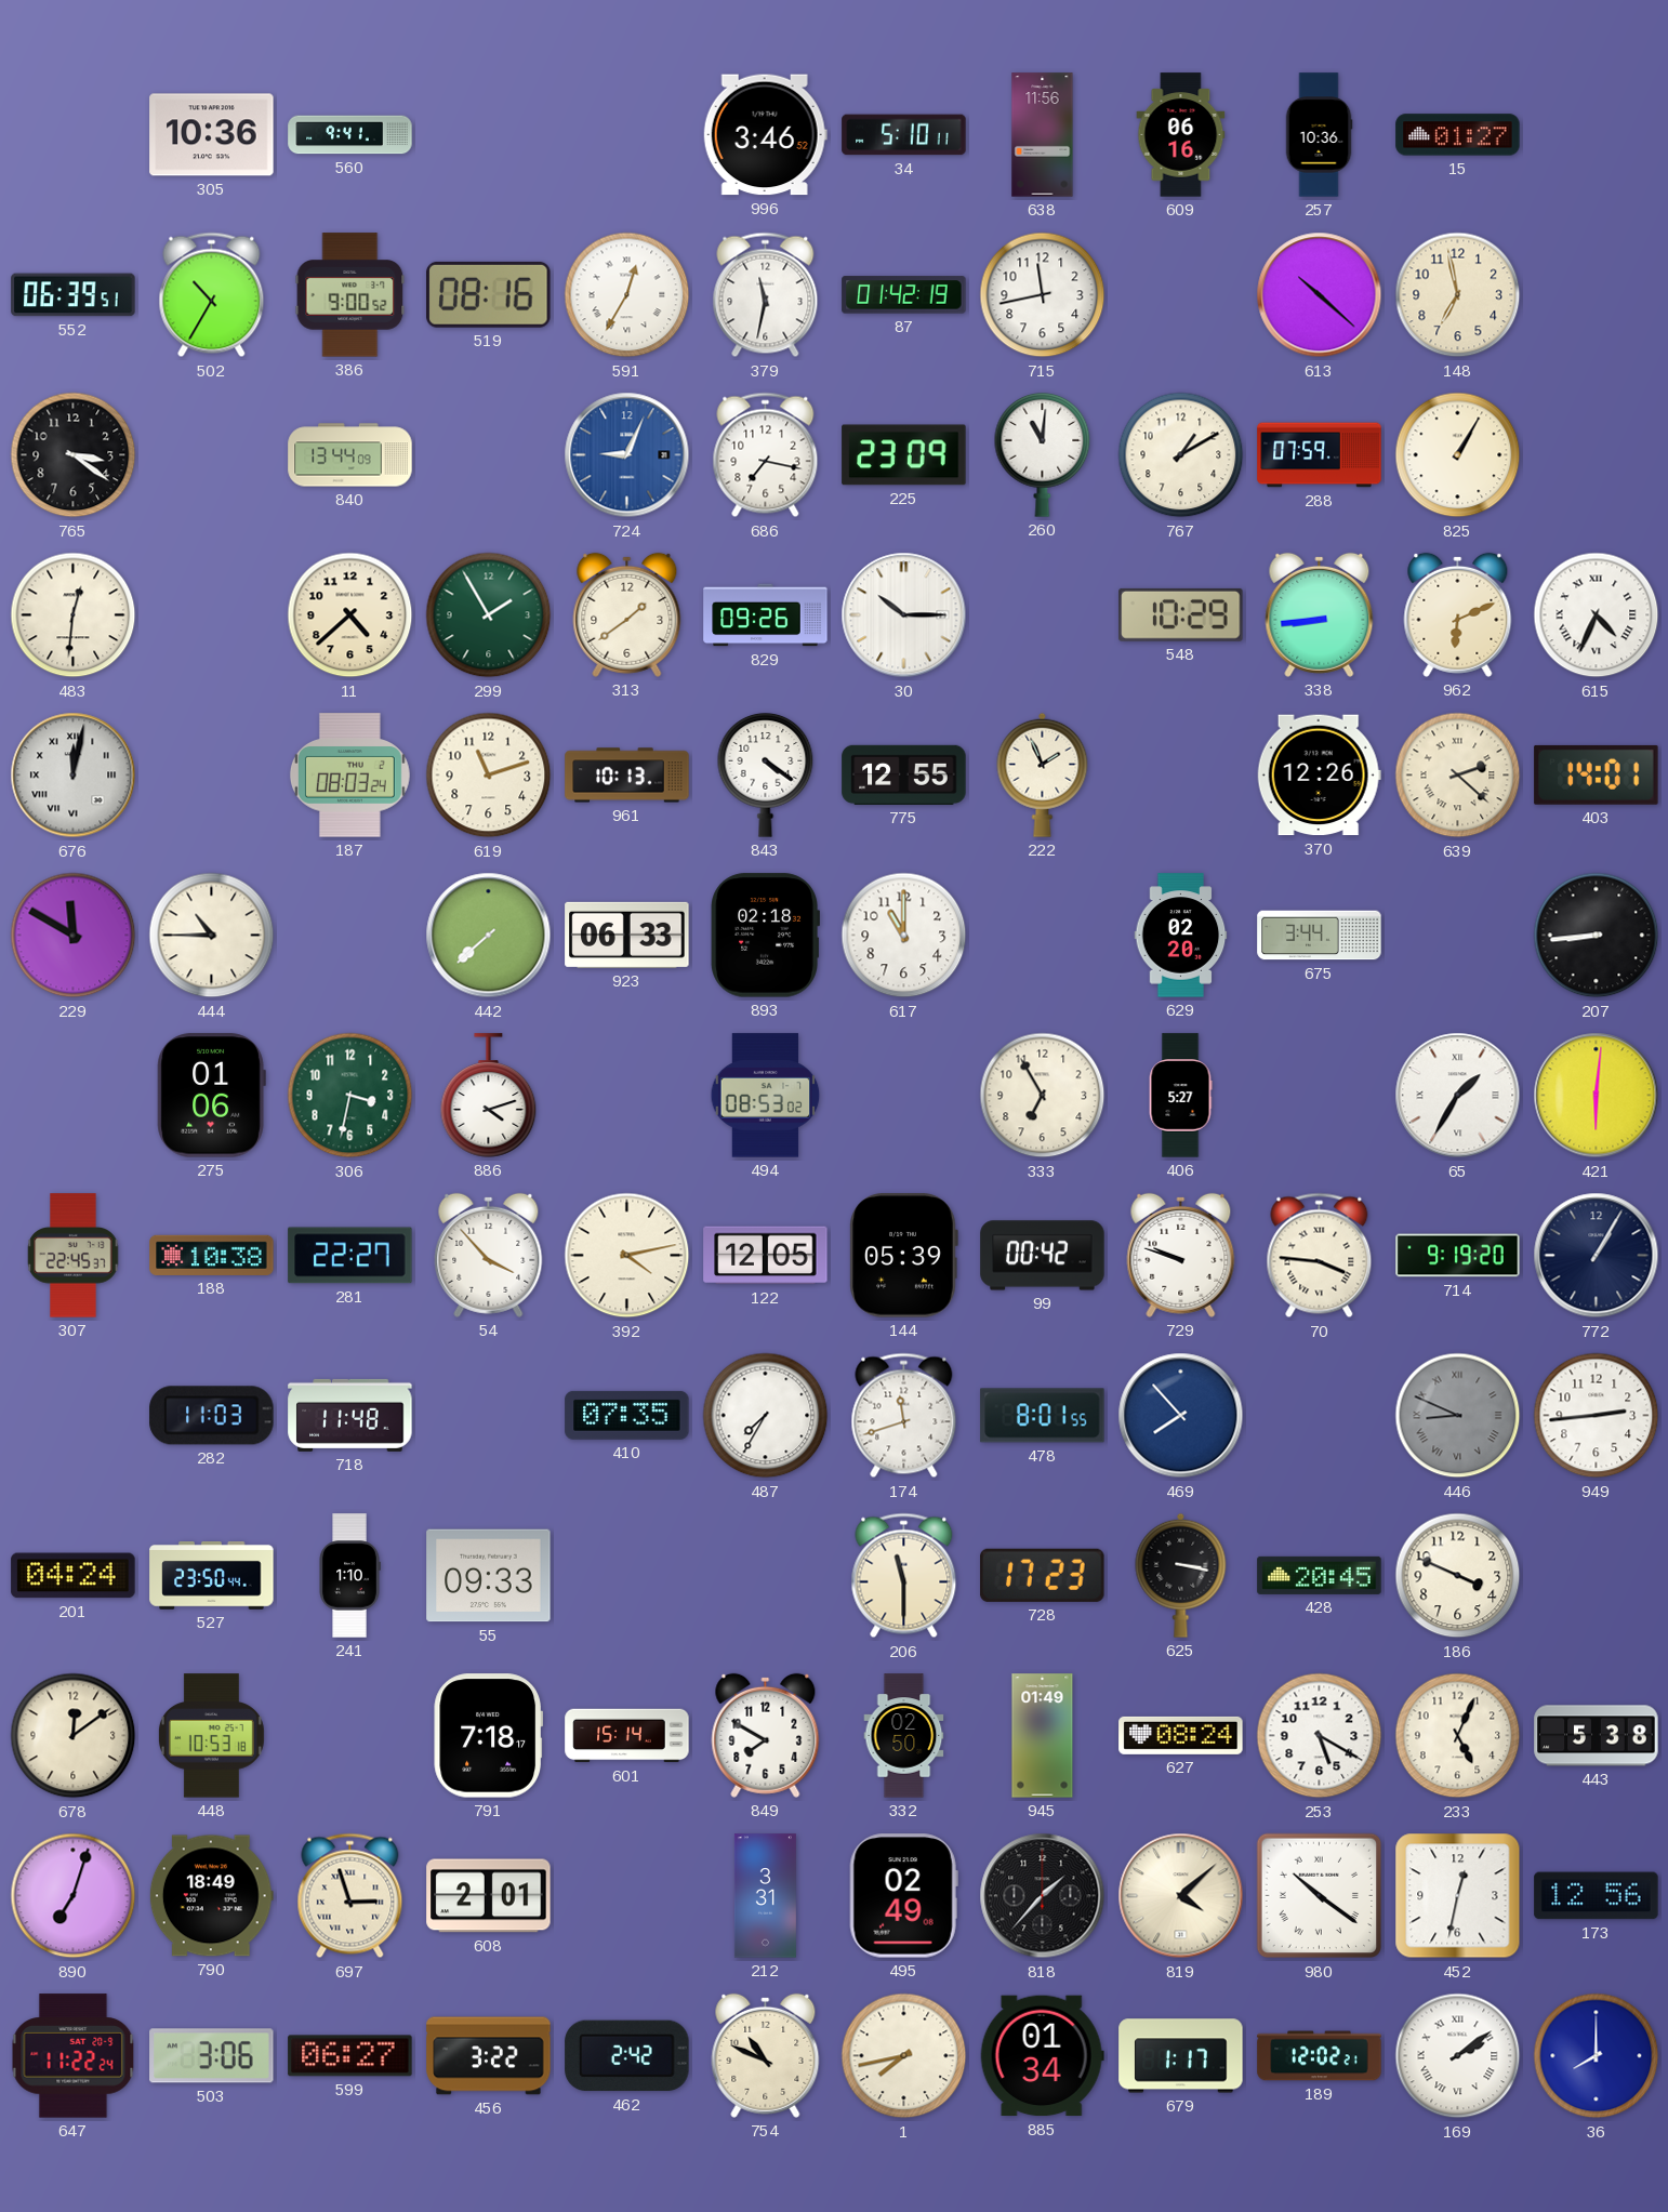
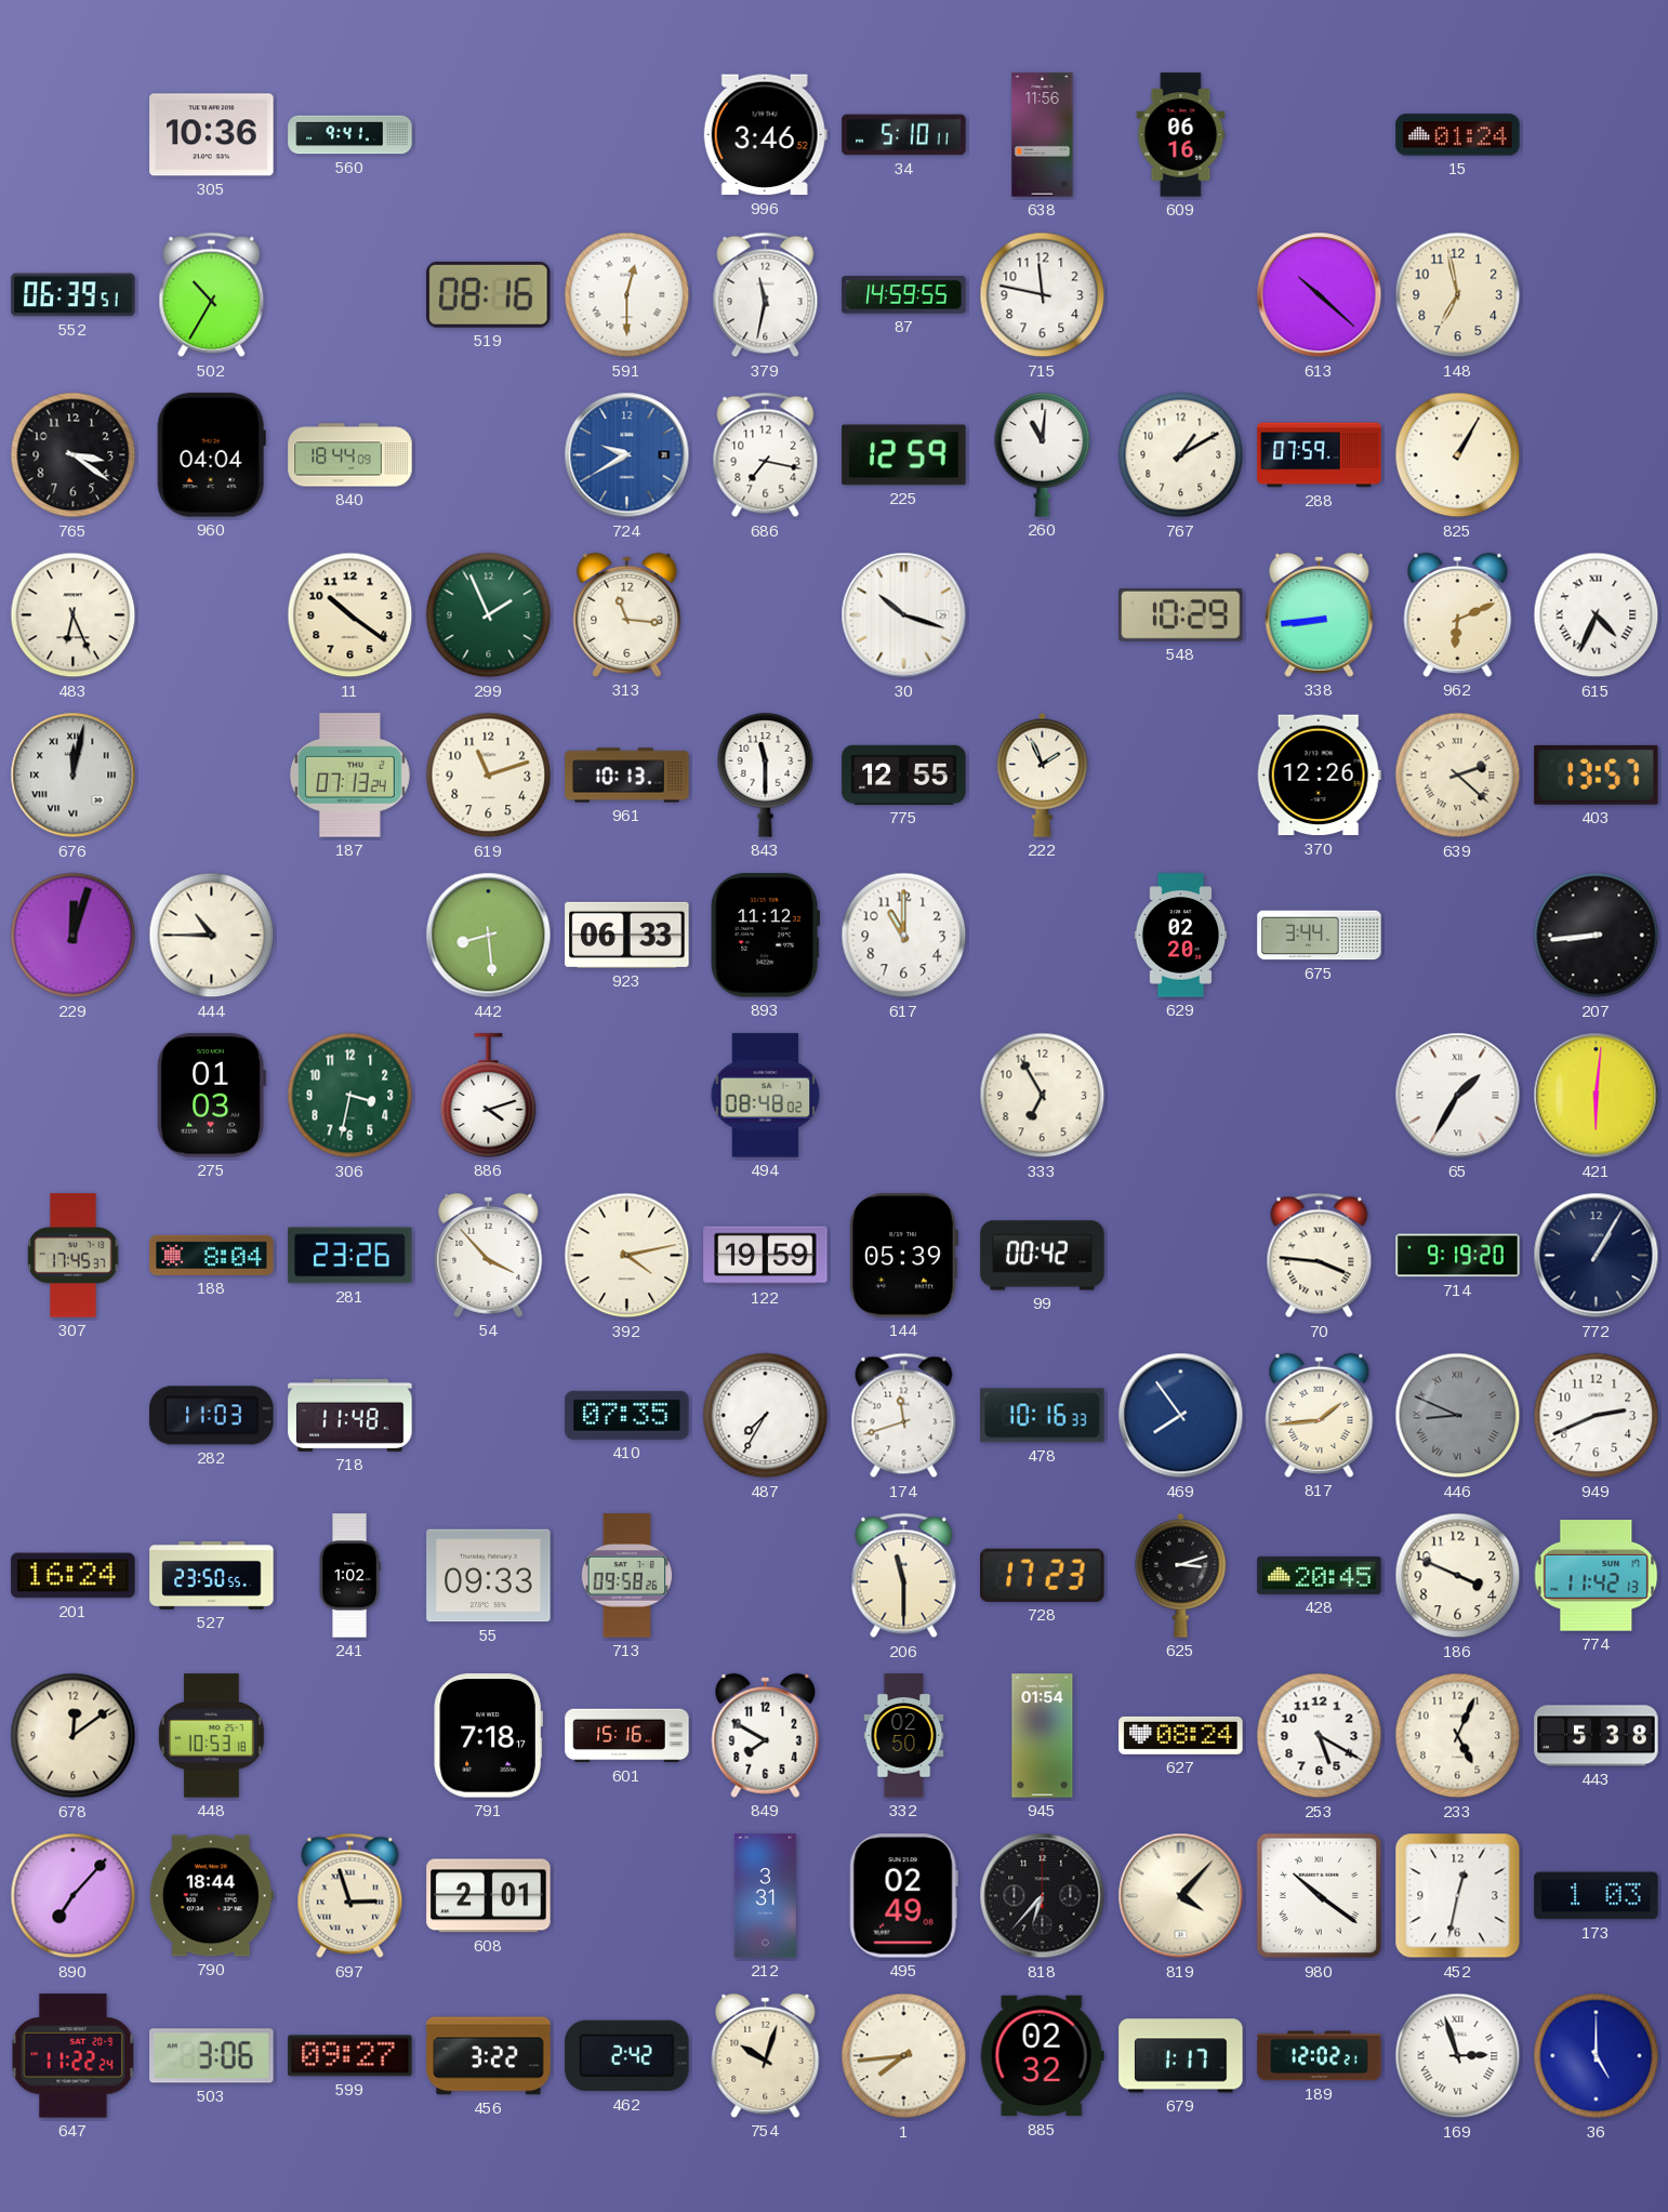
257: 10:36 -> none (1319, 135)
15: 01:27 -> 01:24 (1458, 135)
386: 9:00 -> none (350, 295)
591: 12:35 -> 12:30 (627, 295)
87: 01:42 -> 14:59 (904, 295)
715: 11:43 -> 11:47 (1043, 295)
960: none -> 04:04 (211, 455)
840: 13:44 -> 18:44 (350, 455)
724: 9:04 -> 9:40 (627, 455)
225: 23:09 -> 12:59 (904, 455)
483: 12:31 -> 6:26 (74, 615)
11: 4:38 -> 10:21 (350, 615)
299: 1:55 -> 1:56 (489, 615)
313: 1:39 -> 11:16 (627, 614)
829: 09:26 -> none (766, 615)
30: 10:15 -> 10:18 (904, 615)
187: 08:03 -> 07:13 (349, 776)
843: 4:21 -> 11:30 (766, 774)
403: 14:01 -> 13:57 (1597, 774)
229: 11:50 -> 12:03 (74, 936)
442: 7:38 -> 8:29 (489, 936)
893: 02:18 -> 11:12 (765, 936)
275: 01:06 -> 01:03 (211, 1096)
494: 08:53 -> 08:48 (766, 1096)
406: 5:27 -> none (1180, 1096)
307: 22:45 -> 17:45 (74, 1256)
188: 10:38 -> 8:04 (212, 1255)
281: 22:27 -> 23:26 (350, 1256)
122: 12:05 -> 19:59 (766, 1256)
729: 9:48 -> none (1181, 1255)
478: 8:01 -> 10:16 (1043, 1416)
469: 7:53 -> 7:54 (1181, 1416)
817: none -> 1:44 (1320, 1415)
949: 2:44 -> 2:41 (1597, 1416)
201: 04:24 -> 16:24 (74, 1576)
527: 23:50:44 -> 23:50:55 (212, 1576)
241: 1:10 -> 1:02 (349, 1576)
713: none -> 09:58 (626, 1576)
625: 3:17 -> 3:12 (1181, 1575)
774: none -> 11:42 (1597, 1576)
601: 15:14 -> 15:16 (627, 1736)
945: 01:49 -> 01:54 (1043, 1736)
890: 7:03 -> 7:07 (74, 1896)
790: 18:49 -> 18:44 (211, 1896)
818: 1:37 -> 6:37 (1043, 1896)
819: 4:08 -> 4:07 (1181, 1896)
173: 12:56 -> 1:03 (1597, 1896)
599: 06:27 -> 09:27 (350, 2056)
754: 10:49 -> 10:03 (766, 2055)
1: 7:43 -> 7:44 (904, 2056)
885: 01:34 -> 02:32 (1042, 2056)
169: 2:09 -> 2:57 (1458, 2056)
36: 8:00 -> 5:00 (1597, 2056)
